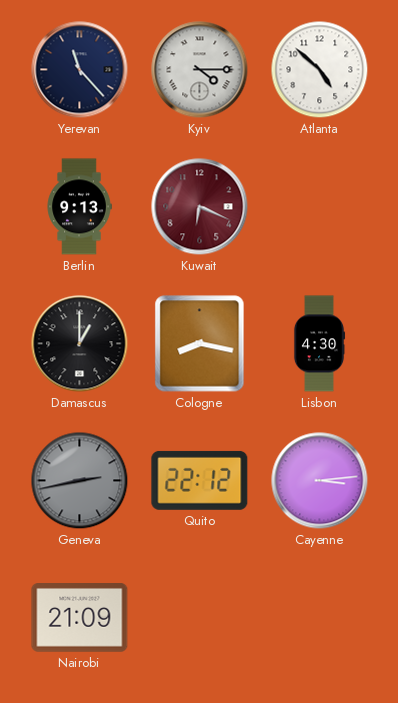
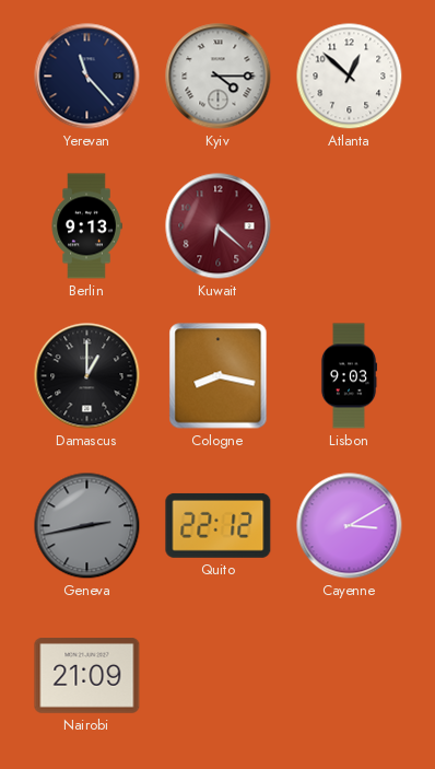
Atlanta: 4:52 -> 12:52 (350, 77)
Kuwait: 6:19 -> 6:22 (219, 226)
Lisbon: 4:30 -> 9:03 (349, 376)
Cayenne: 3:14 -> 3:10 (350, 526)
